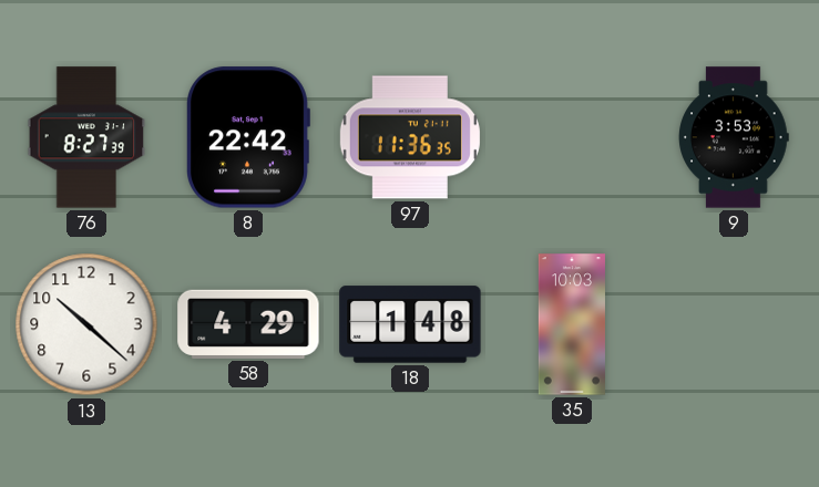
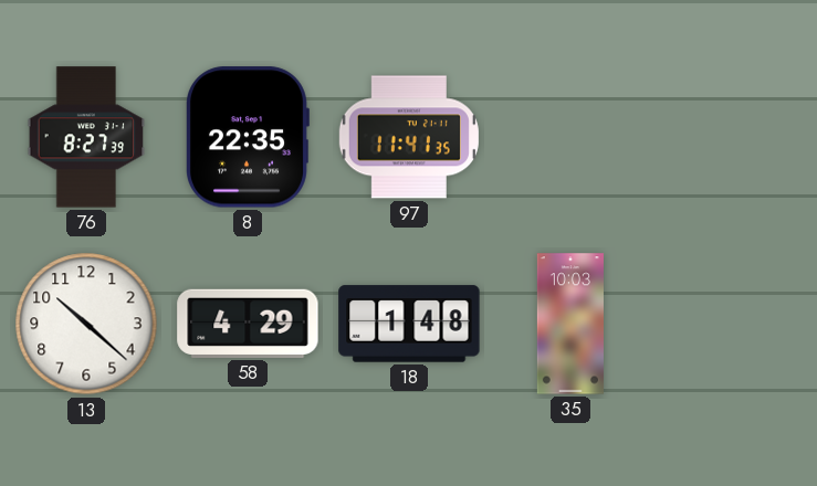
8: 22:42 -> 22:35 (248, 137)
97: 11:36 -> 11:41 (409, 137)
9: 3:53 -> none (734, 137)
